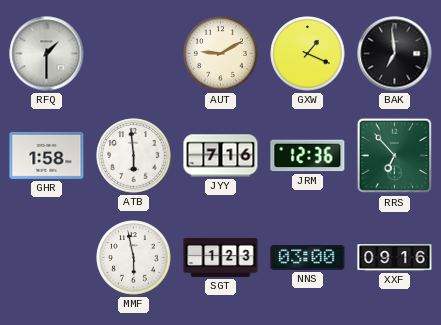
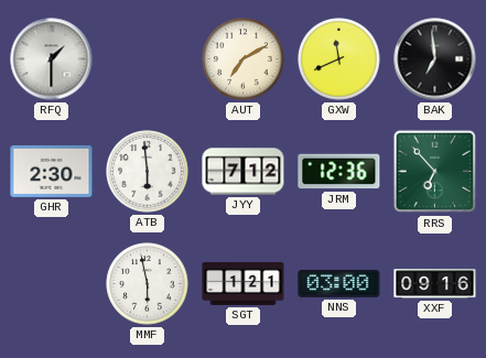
AUT: 9:10 -> 7:10 (244, 59)
GXW: 1:19 -> 11:41 (339, 59)
GHR: 1:58 -> 2:30 (52, 171)
JYY: 7:16 -> 7:12 (244, 172)
SGT: 1:23 -> 1:21 (244, 283)
